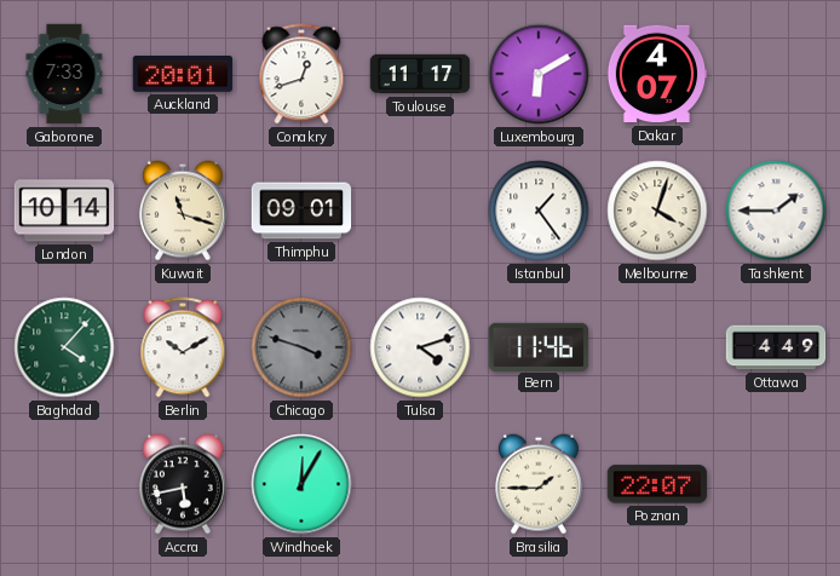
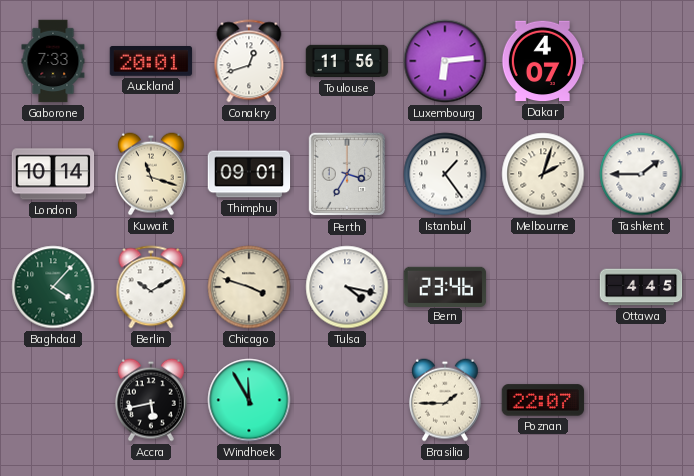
Toulouse: 11:17 -> 11:56 (347, 61)
Luxembourg: 6:10 -> 6:14 (445, 61)
Perth: none -> 3:35 (346, 174)
Melbourne: 4:03 -> 2:03 (543, 174)
Chicago dial: grey -> cream (249, 287)
Tulsa: 4:12 -> 4:17 (347, 287)
Bern: 11:46 -> 23:46 (445, 286)
Ottawa: 4:49 -> 4:45 (641, 287)
Windhoek: 12:05 -> 11:55 (249, 400)
